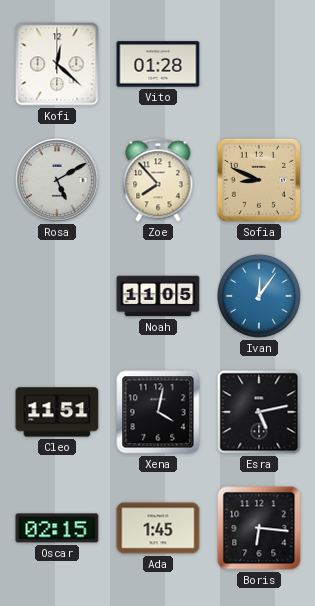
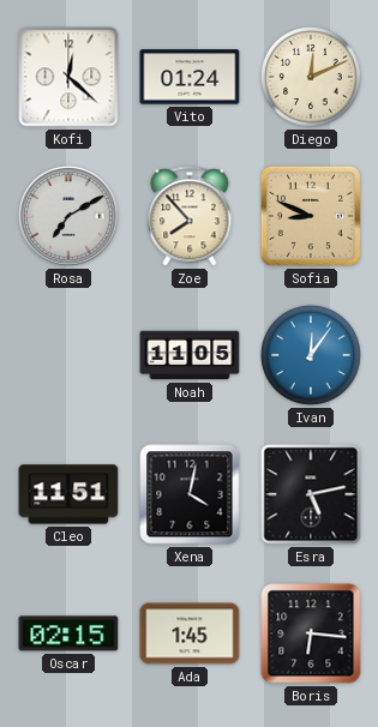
Vito: 01:28 -> 01:24 (190, 77)
Diego: none -> 12:11 (311, 77)
Rosa: 5:10 -> 7:10 (68, 216)
